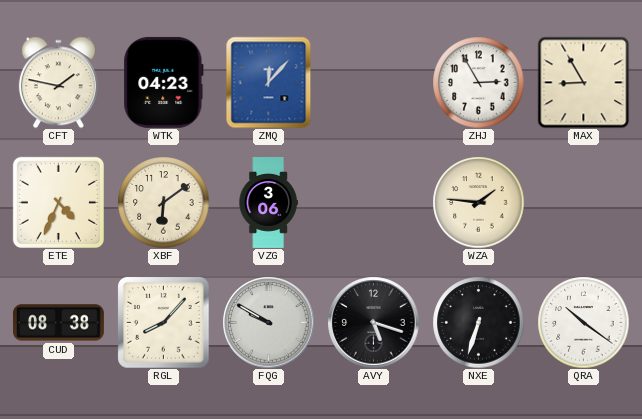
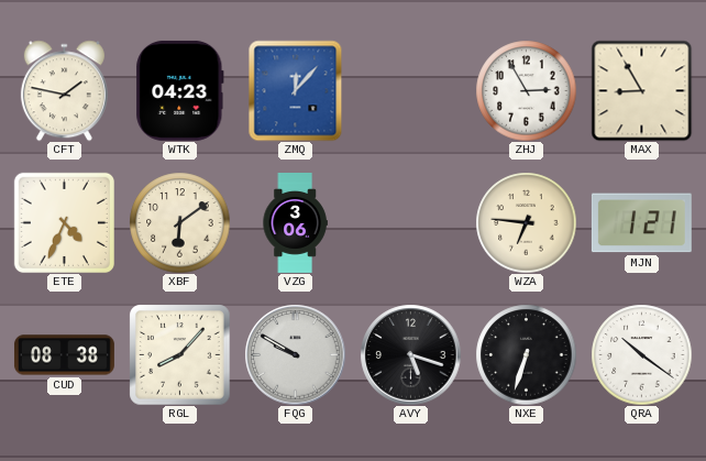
WZA: 1:46 -> 6:46 (526, 222)
MJN: none -> 1:21 (641, 223)
